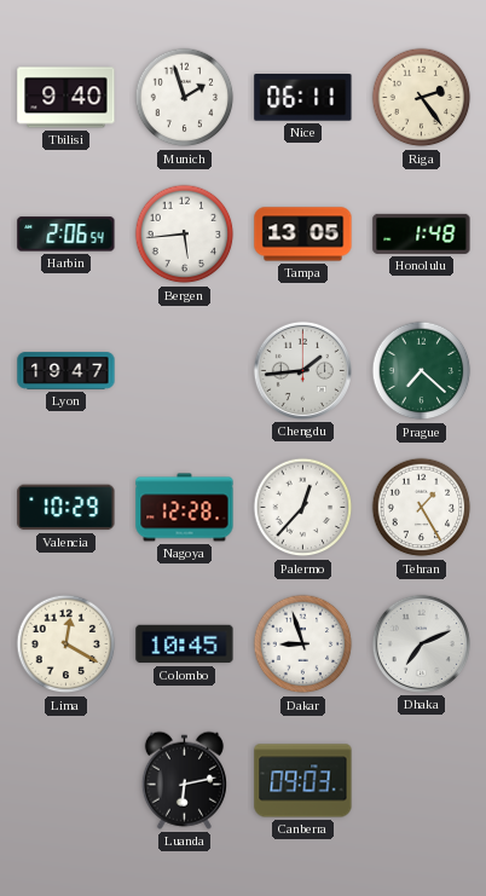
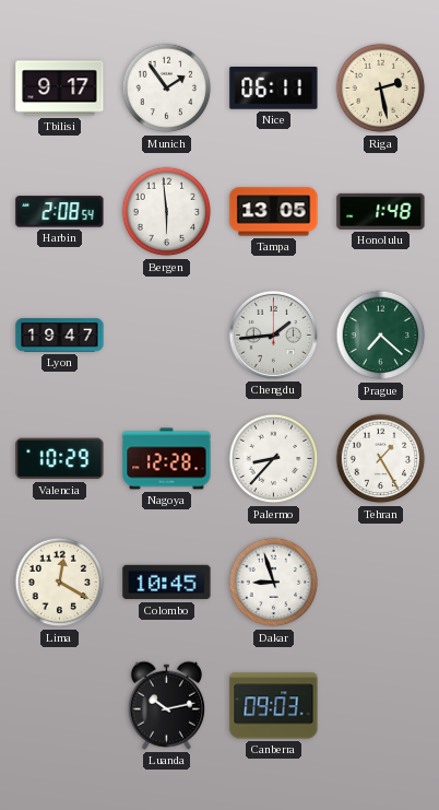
Tbilisi: 9:40 -> 9:17 (60, 89)
Munich: 1:57 -> 1:54 (167, 89)
Riga: 2:24 -> 2:28 (381, 89)
Harbin: 2:06 -> 2:08 (60, 212)
Bergen: 5:44 -> 5:59 (167, 212)
Palermo: 12:37 -> 8:37 (274, 459)
Dhaka: 7:11 -> none (421, 643)
Luanda: 6:13 -> 10:13 (166, 705)
